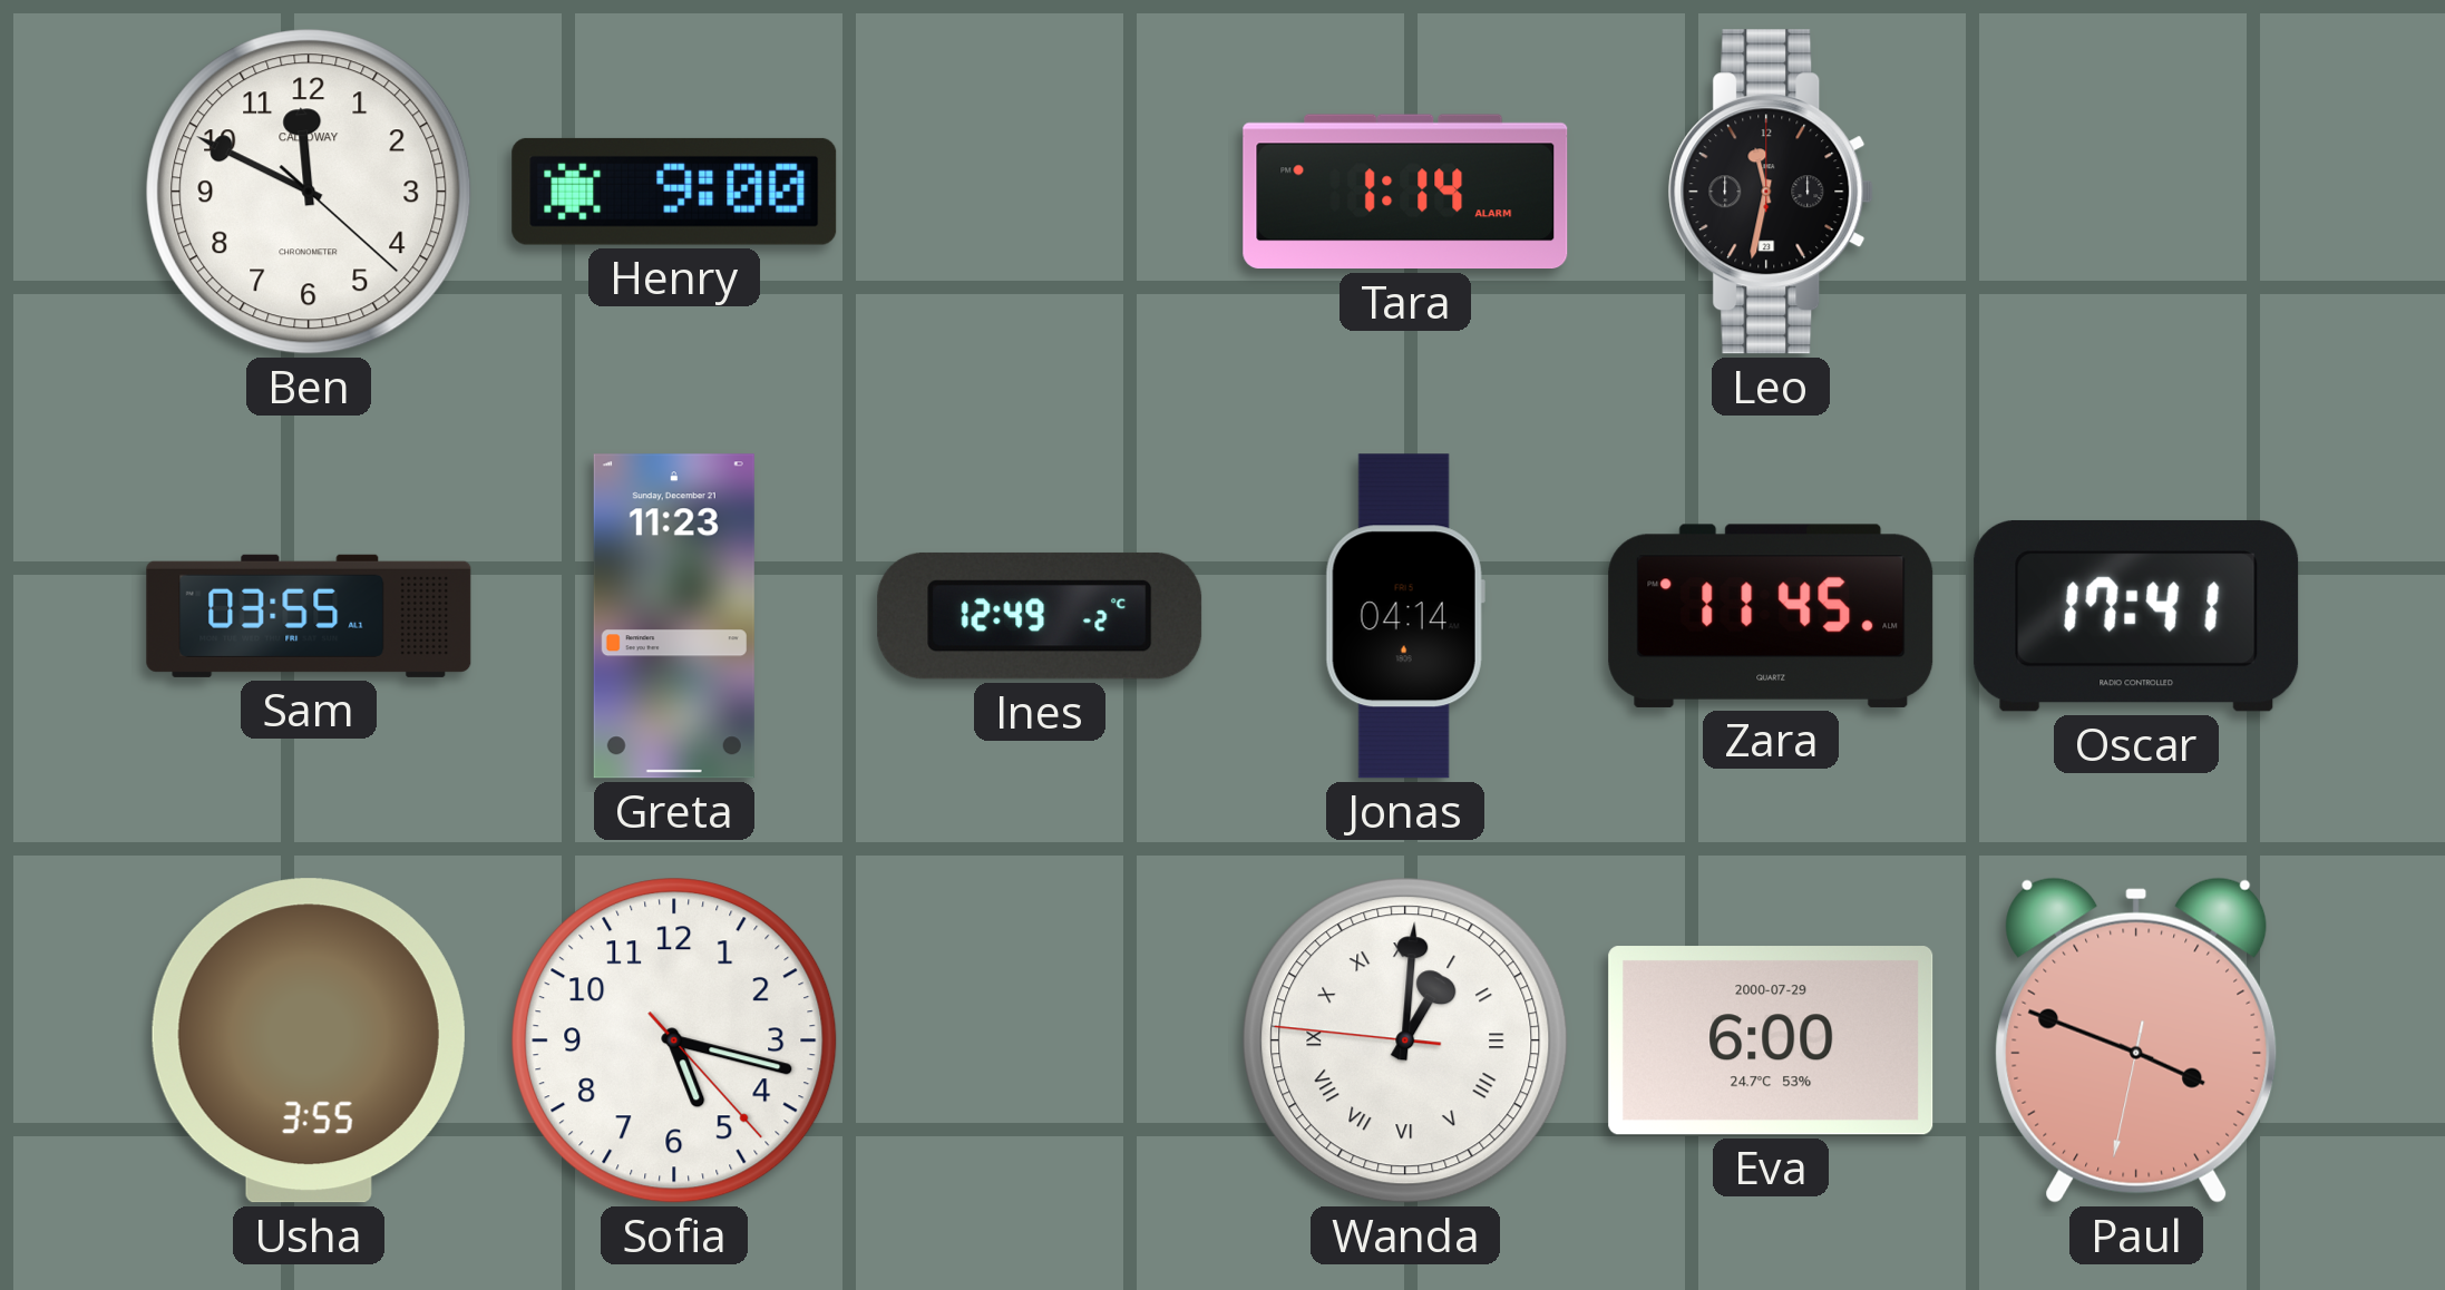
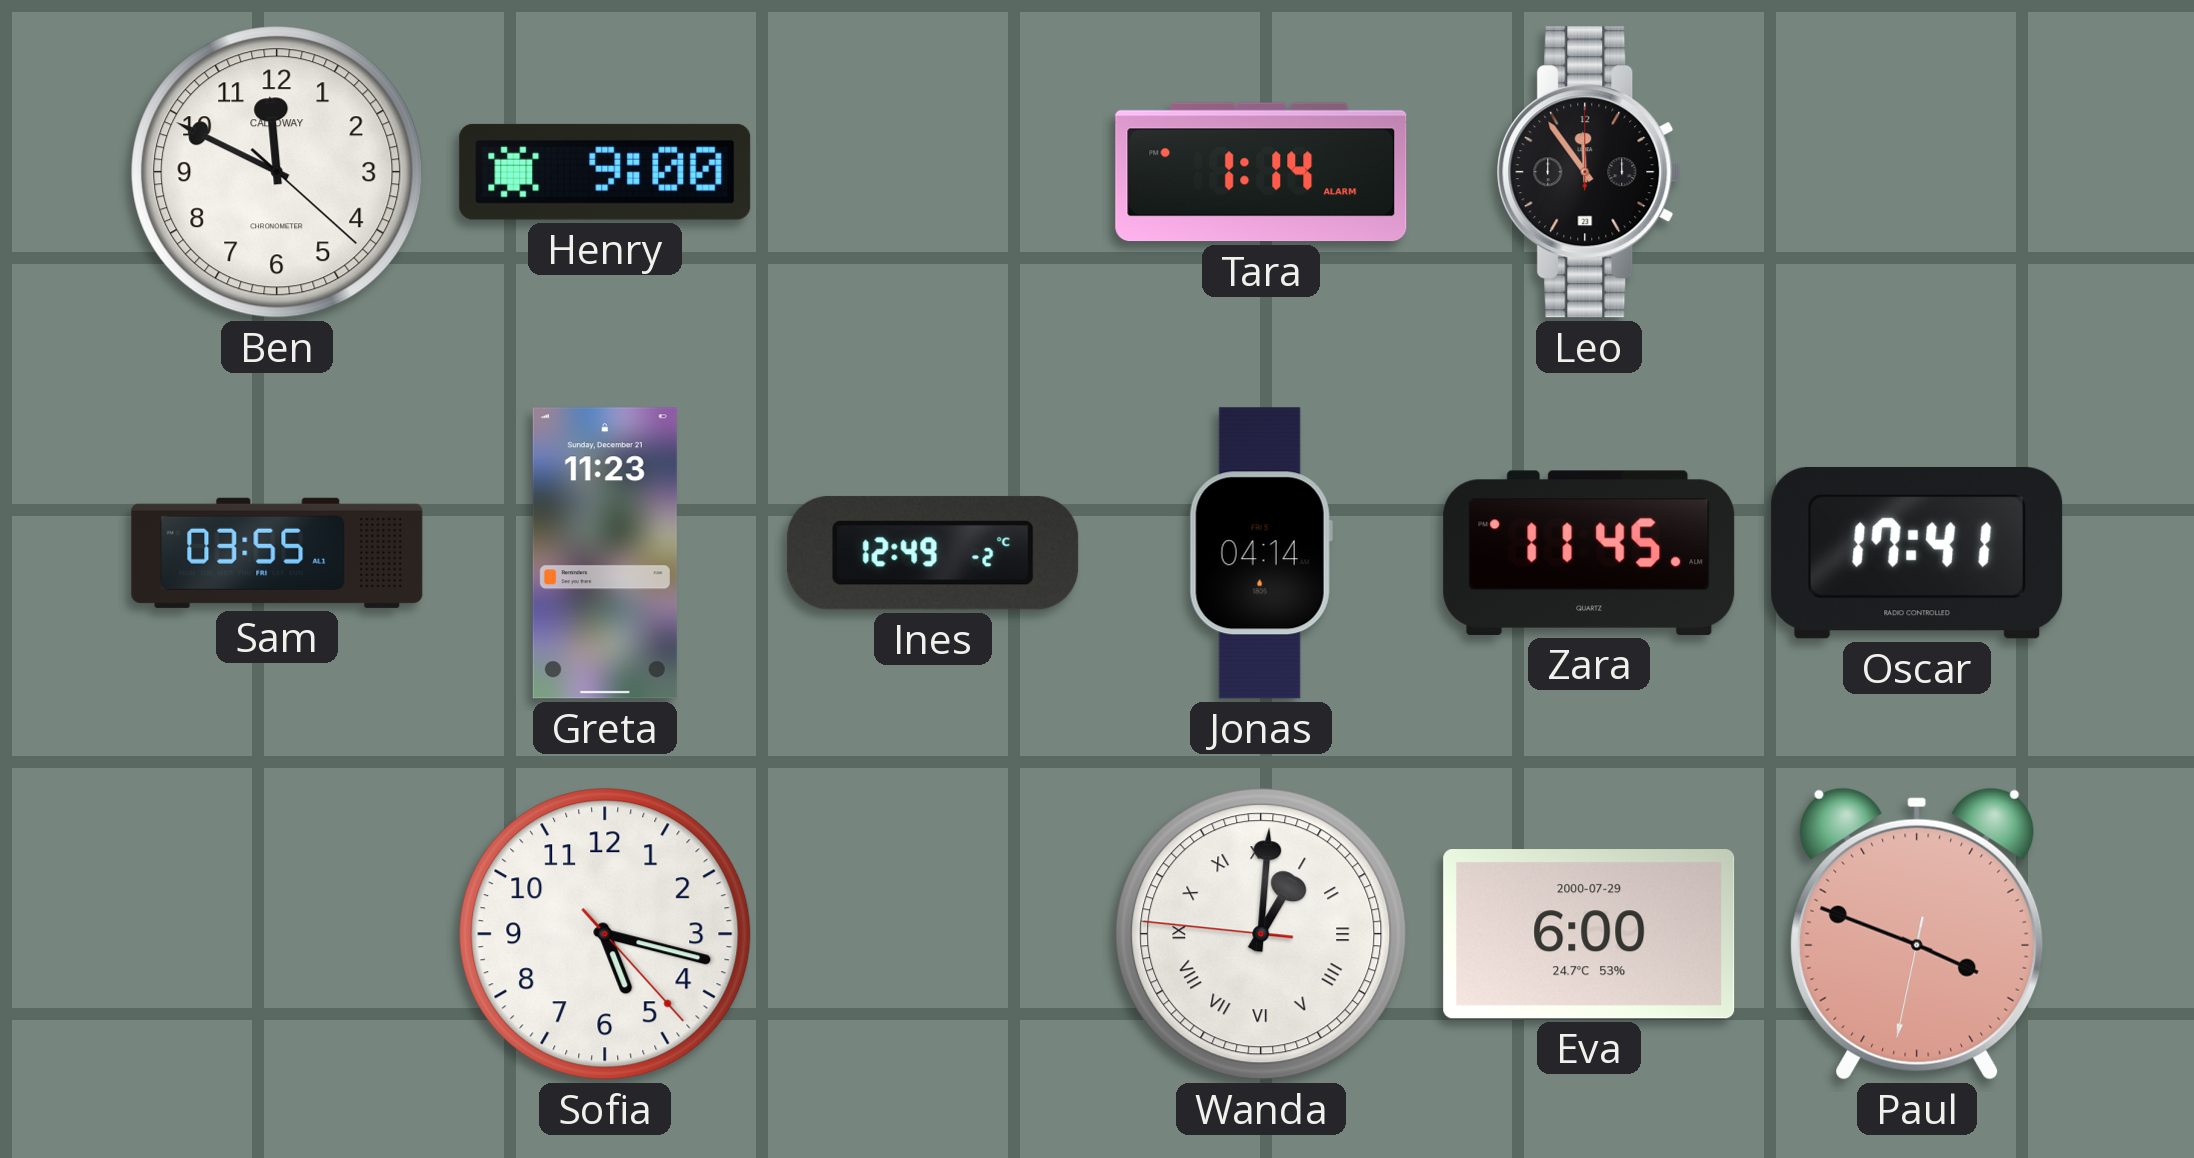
Leo: 11:32 -> 11:54 (1589, 172)
Usha: 3:55 -> none (309, 1040)
